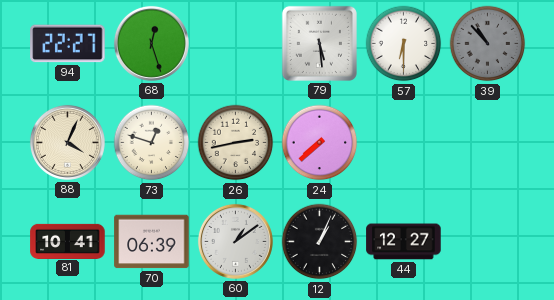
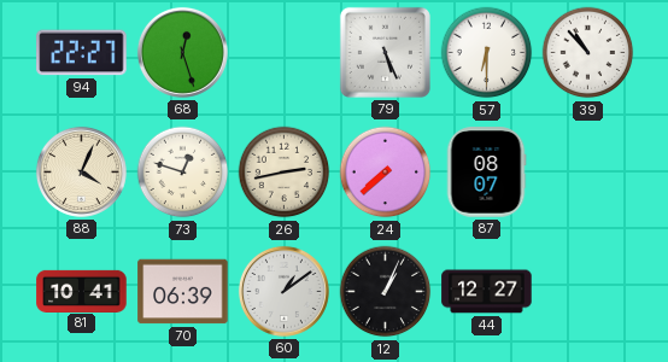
79: 5:29 -> 5:26 (385, 52)
39 dial: grey -> white (588, 53)
87: none -> 08:07 (486, 173)
